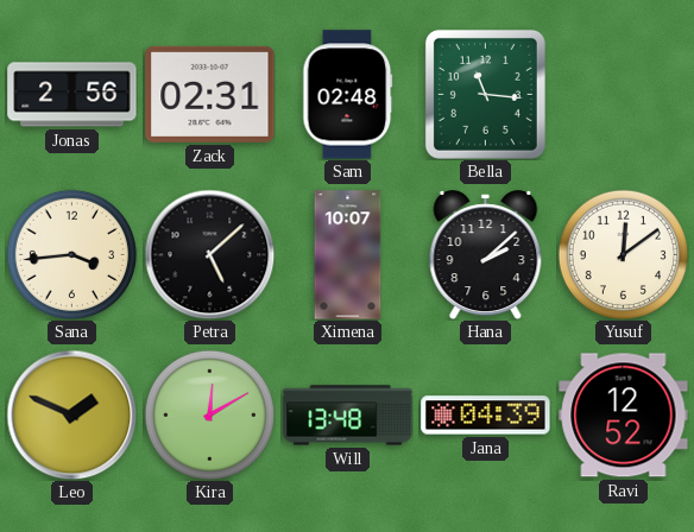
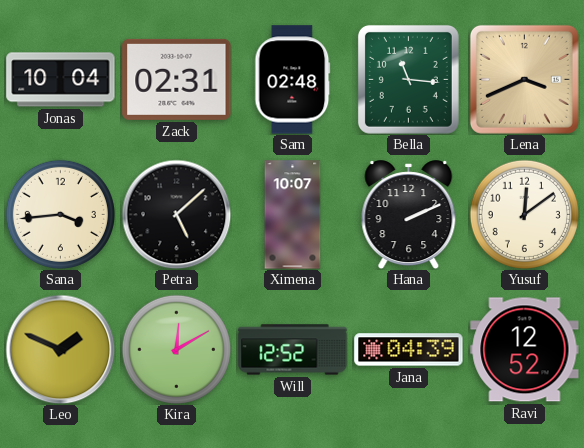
Jonas: 2:56 -> 10:04 (61, 80)
Lena: none -> 3:41 (524, 79)
Hana: 2:08 -> 2:11 (409, 215)
Will: 13:48 -> 12:52 (293, 350)
